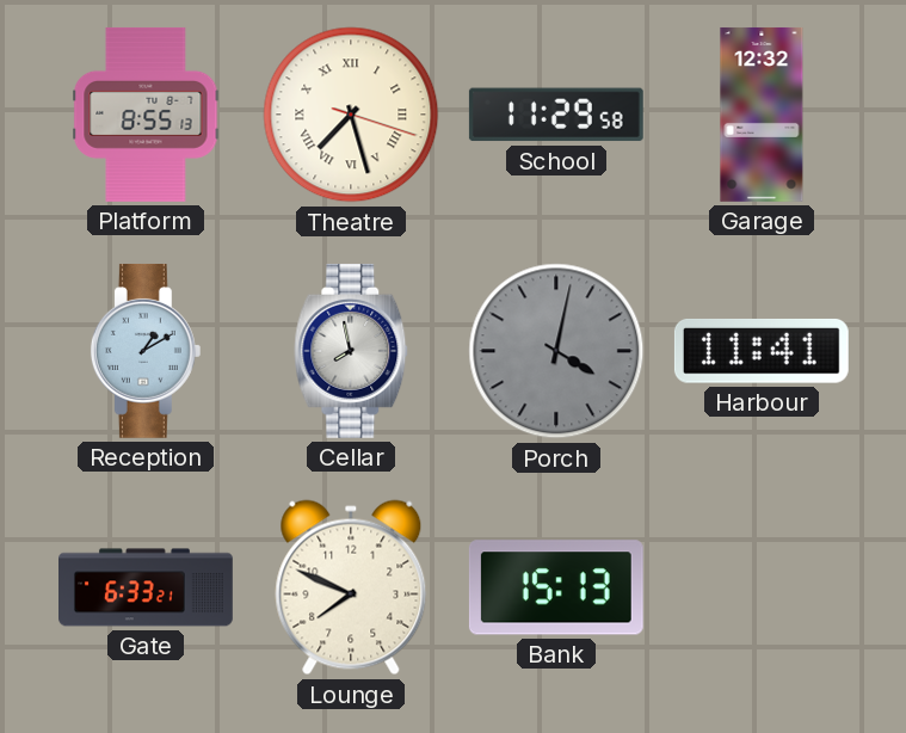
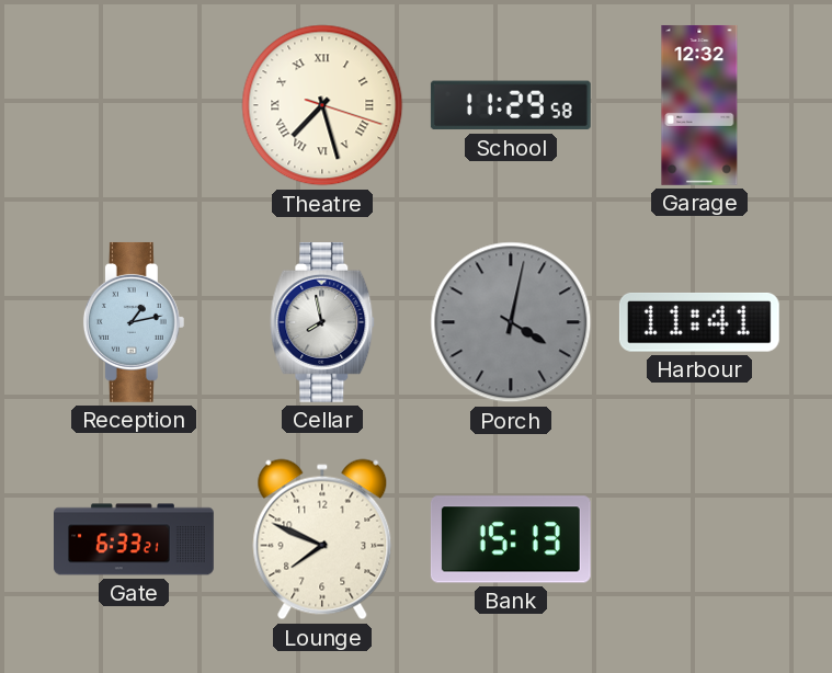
Platform: 8:55 -> none (146, 115)
Reception: 1:10 -> 1:13 (134, 322)
